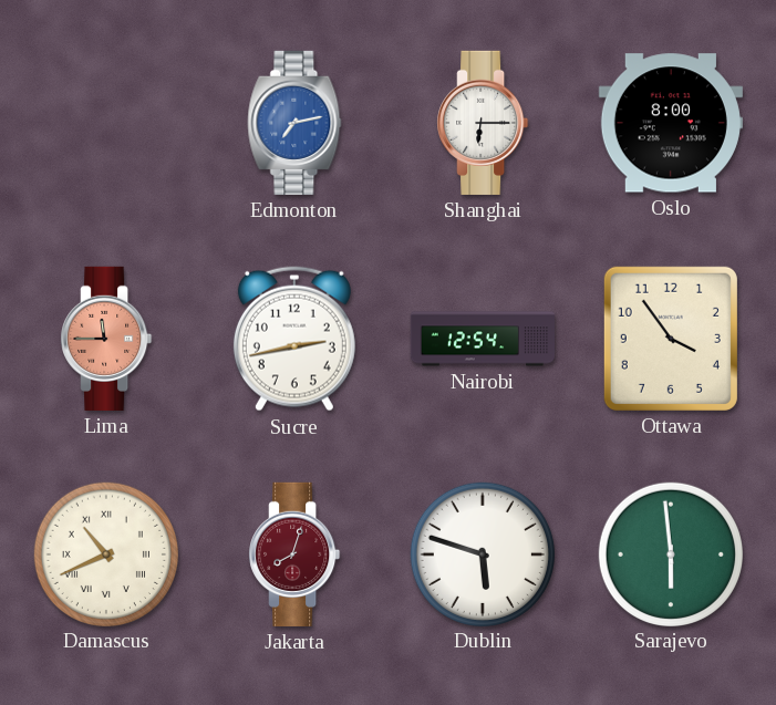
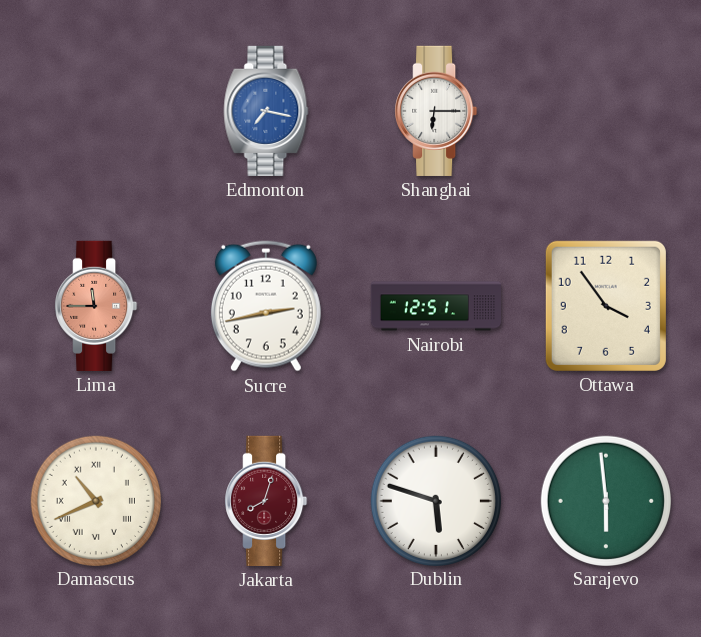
Edmonton: 7:13 -> 7:17 (266, 111)
Oslo: 8:00 -> none (671, 123)
Nairobi: 12:54 -> 12:51 (435, 306)
